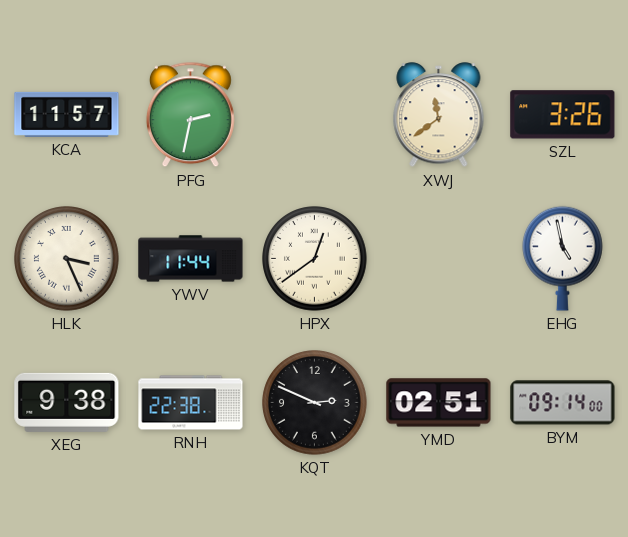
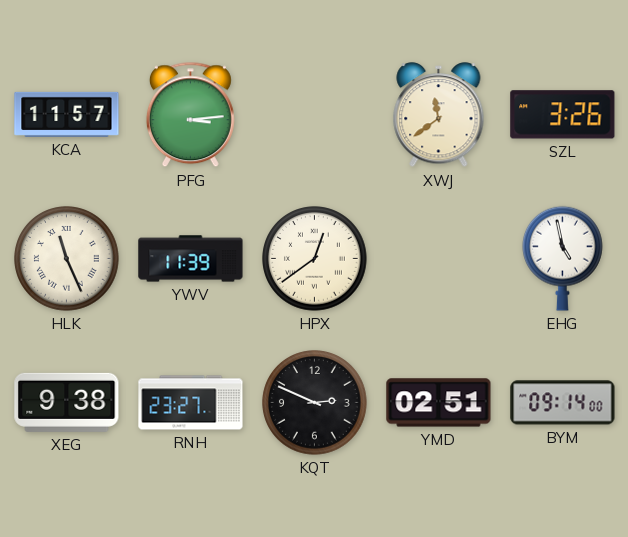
PFG: 2:32 -> 3:14 (190, 115)
HLK: 3:26 -> 11:26 (67, 259)
YWV: 11:44 -> 11:39 (191, 259)
RNH: 22:38 -> 23:27 (191, 403)
